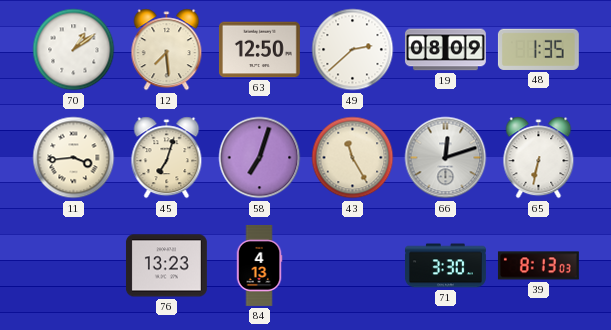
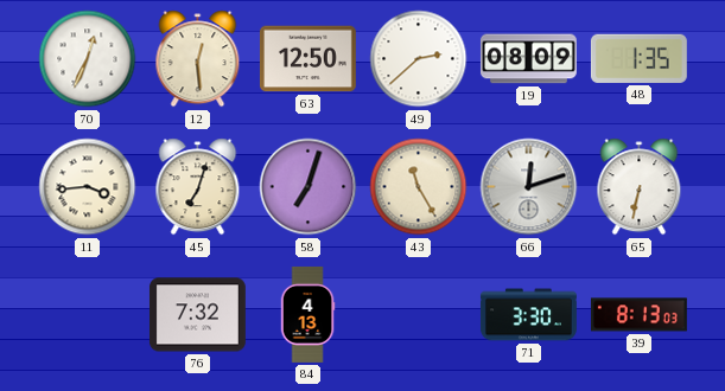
70: 1:09 -> 12:34 (88, 59)
12: 7:29 -> 12:29 (198, 59)
76: 13:23 -> 7:32 (197, 315)
